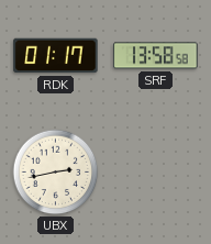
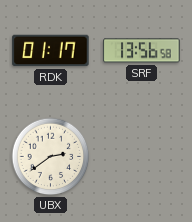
SRF: 13:58 -> 13:56 (142, 51)
UBX: 2:43 -> 2:39 (51, 157)
